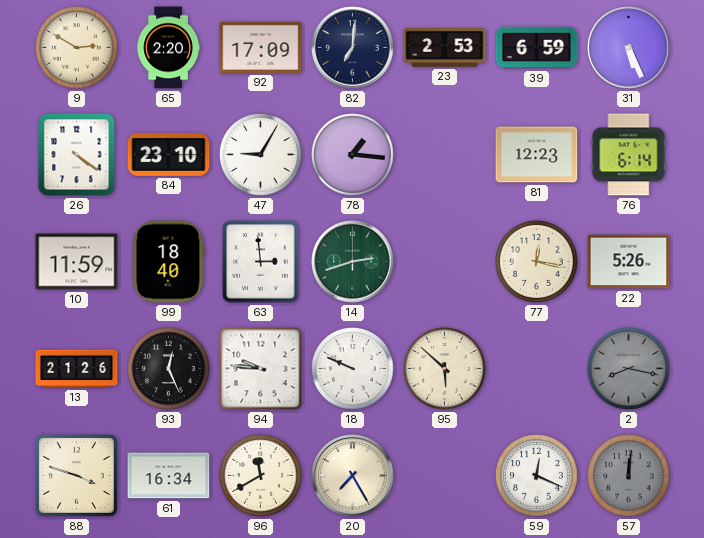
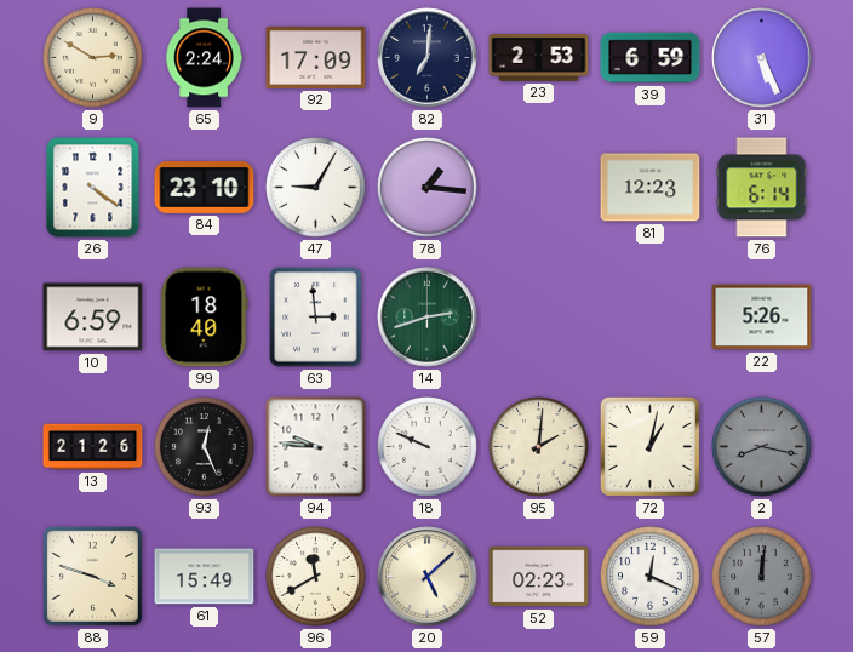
65: 2:20 -> 2:24 (204, 58)
10: 11:59 -> 6:59 (93, 318)
77: 12:17 -> none (537, 262)
95: 5:52 -> 2:01 (539, 447)
72: none -> 1:02 (649, 446)
61: 16:34 -> 15:49 (205, 577)
20: 7:25 -> 5:08 (428, 577)
52: none -> 02:23 (539, 577)
